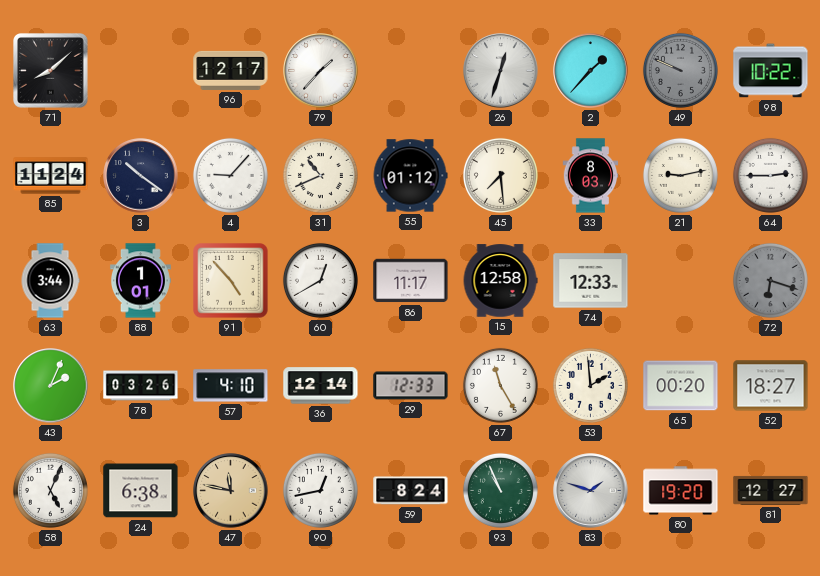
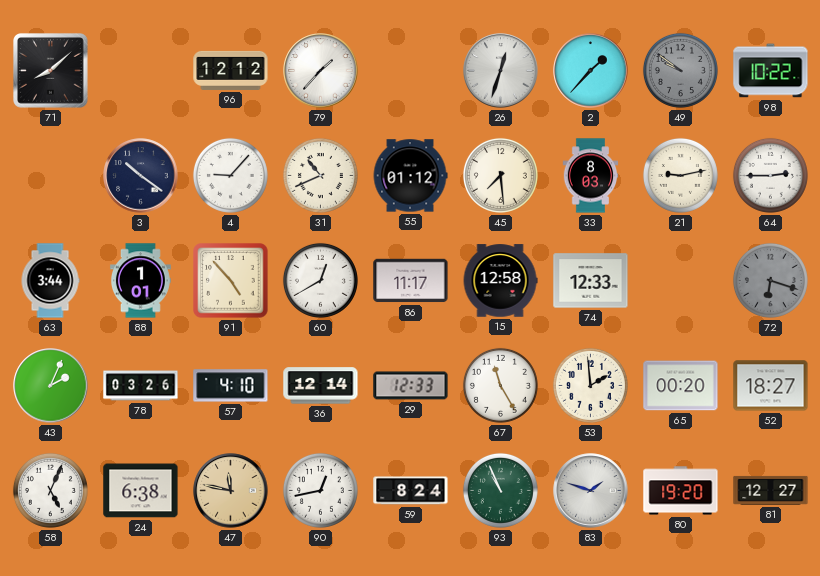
96: 12:17 -> 12:12 (231, 70)
49: 9:49 -> 9:51 (680, 70)
85: 11:24 -> none (51, 176)
